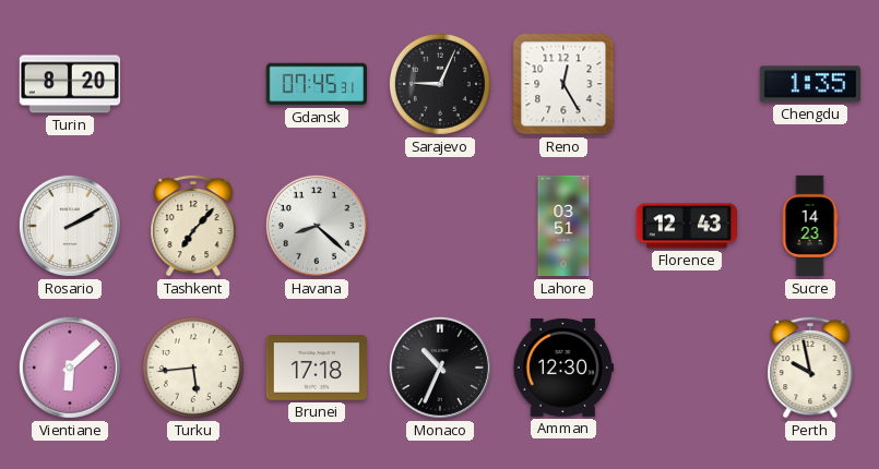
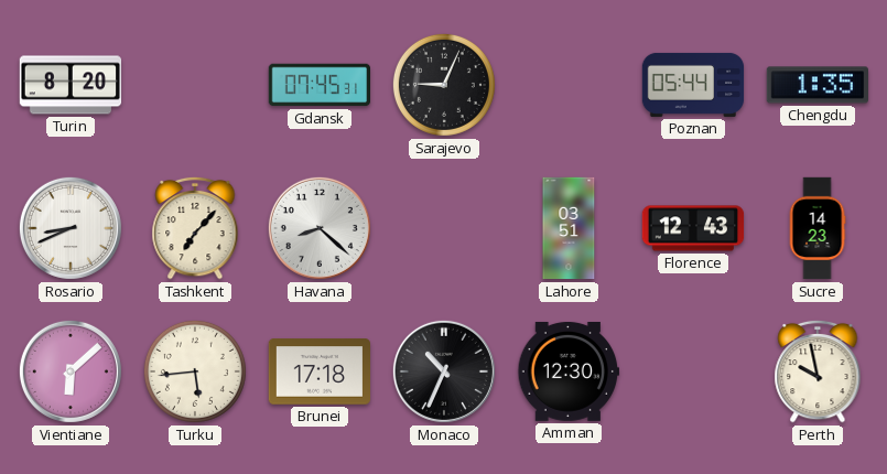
Reno: 12:25 -> none (563, 84)
Poznan: none -> 05:44 (693, 85)
Rosario: 2:10 -> 8:41 (71, 228)
